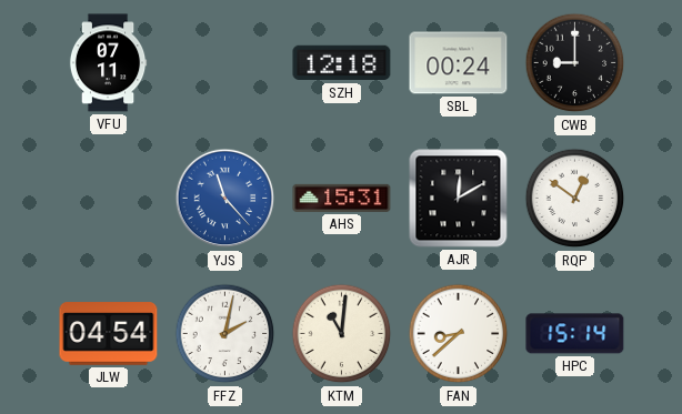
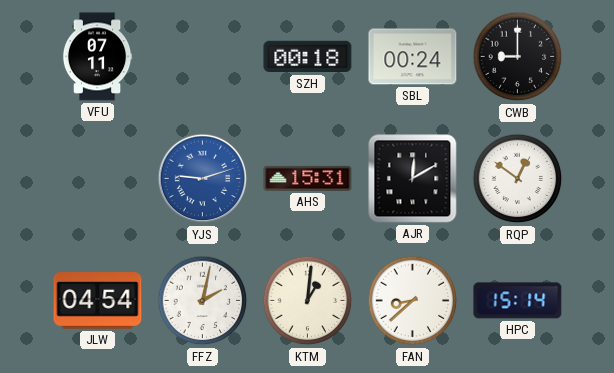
SZH: 12:18 -> 00:18 (308, 57)
YJS: 11:23 -> 9:12 (203, 179)
KTM: 11:01 -> 1:01 (308, 301)
